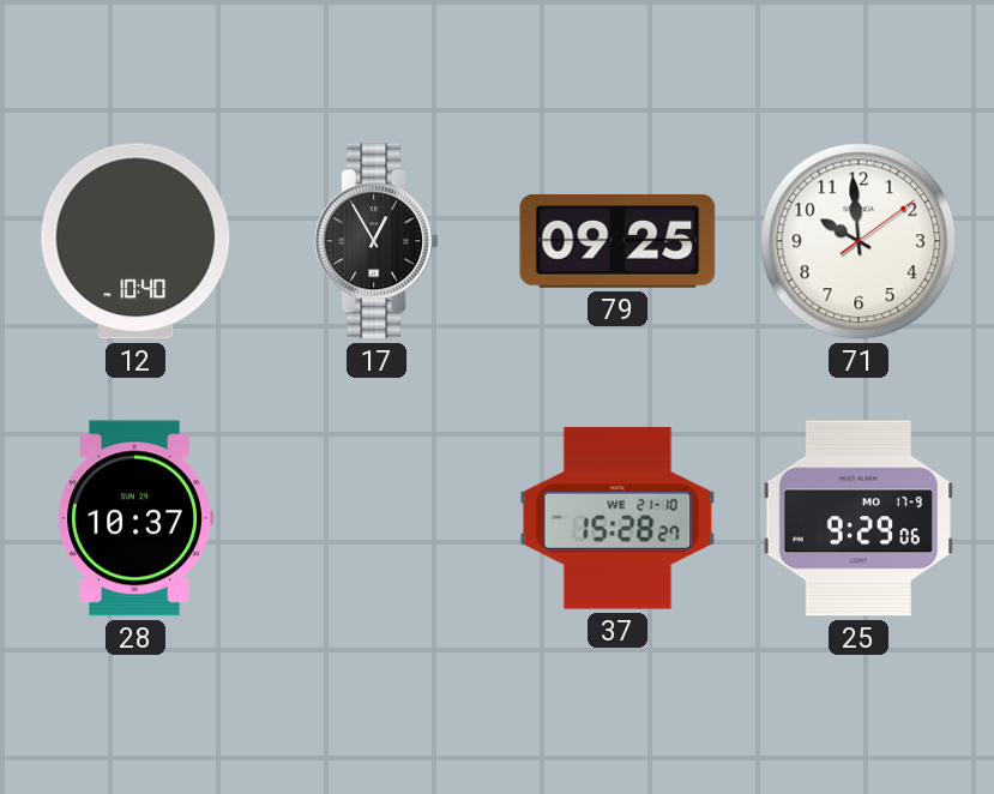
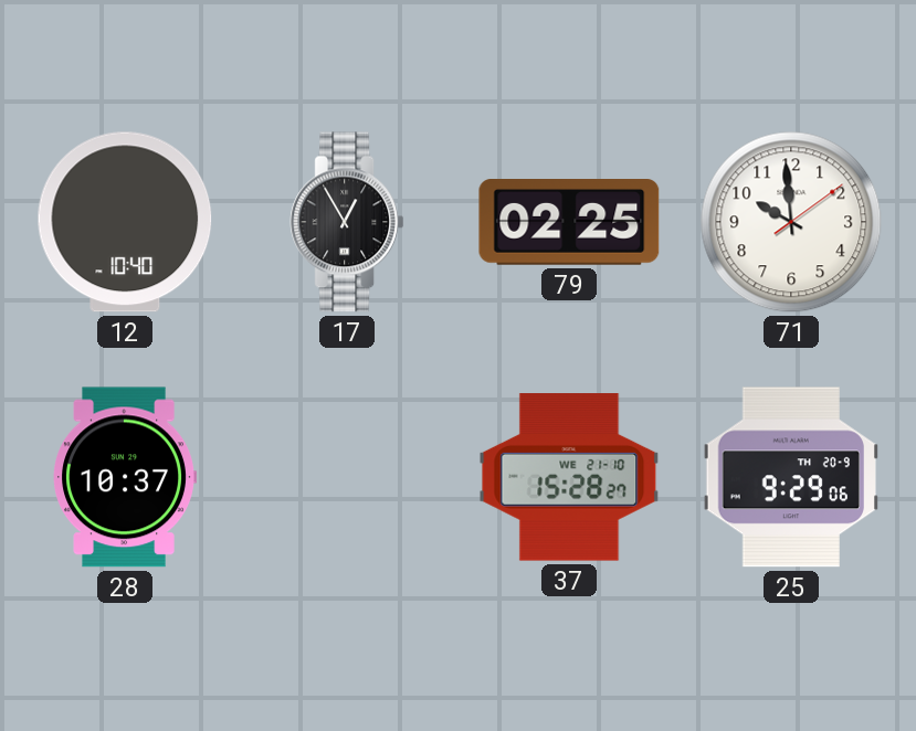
79: 09:25 -> 02:25 (569, 223)
25 date: MO 17-9 -> TH 20-9 (790, 477)
